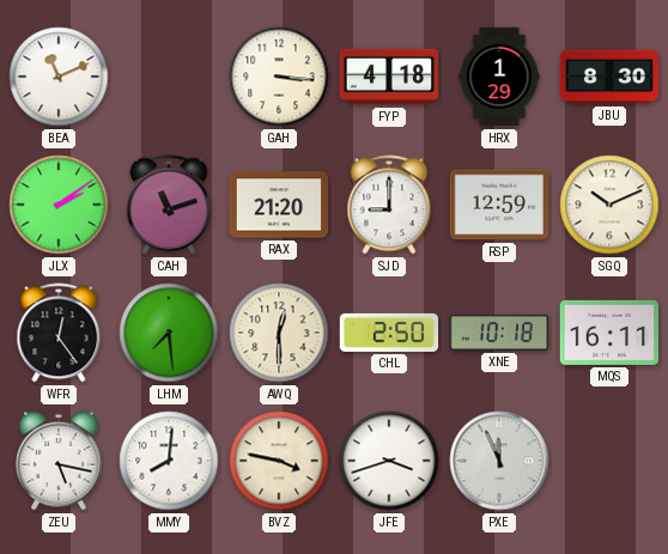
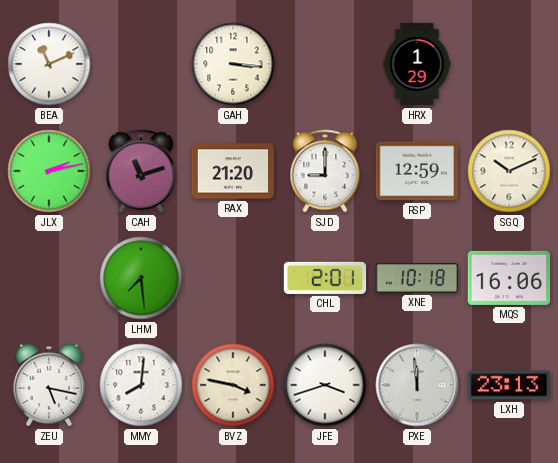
FYP: 4:18 -> none (389, 77)
JBU: 8:30 -> none (609, 77)
JLX: 2:09 -> 2:13 (49, 171)
WFR: 12:24 -> none (59, 333)
AWQ: 12:30 -> none (279, 333)
CHL: 2:50 -> 2:01 (325, 278)
MQS: 16:11 -> 16:06 (509, 278)
PXE: 11:56 -> 11:59 (417, 385)
LXH: none -> 23:13 (509, 385)
